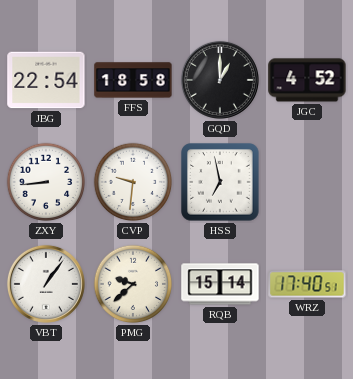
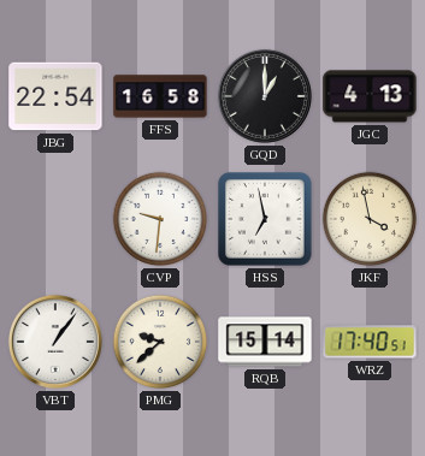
FFS: 18:58 -> 16:58 (160, 96)
JGC: 4:52 -> 4:13 (370, 96)
ZXY: 8:44 -> none (46, 182)
JKF: none -> 3:58 (370, 219)
